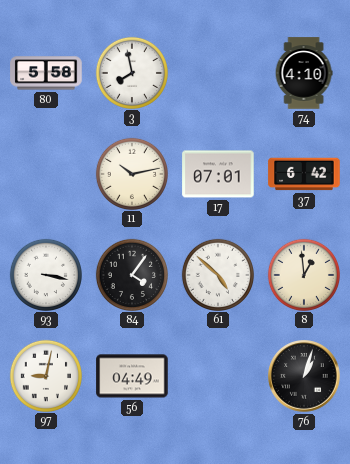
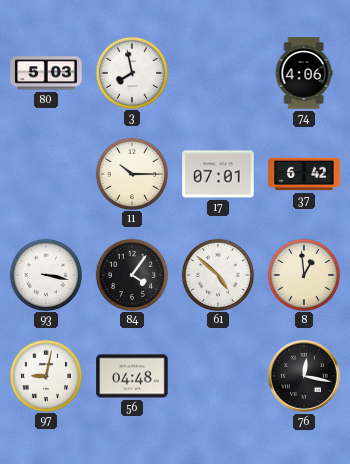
80: 5:58 -> 5:03 (46, 73)
74: 4:10 -> 4:06 (304, 73)
11: 10:13 -> 10:15 (131, 173)
56: 04:49 -> 04:48 (132, 376)
76: 1:03 -> 12:17 (304, 376)
